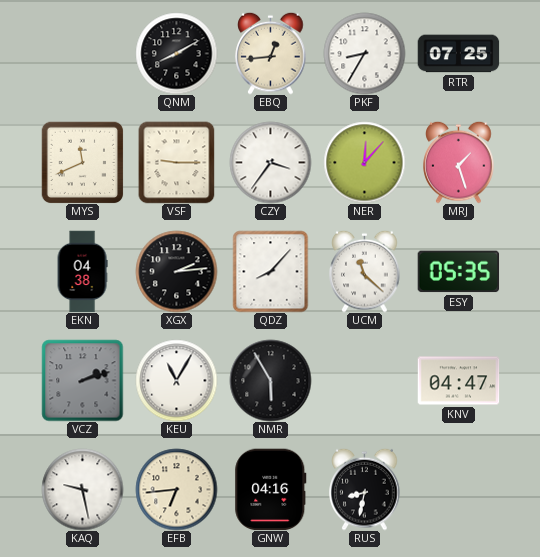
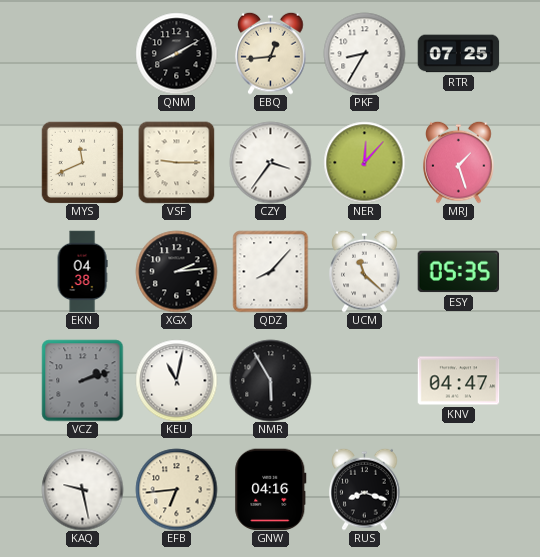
KEU: 11:05 -> 11:02 (176, 380)
RUS: 8:32 -> 8:18 (365, 489)
